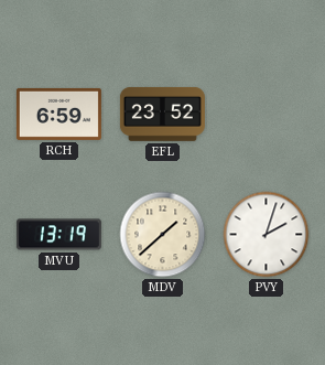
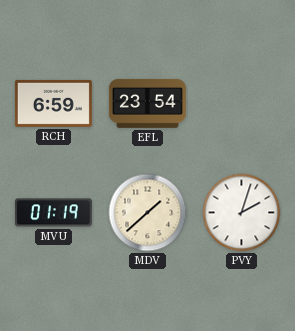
EFL: 23:52 -> 23:54 (147, 103)
MVU: 13:19 -> 01:19 (53, 213)
